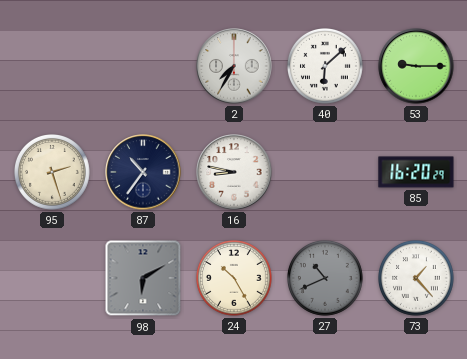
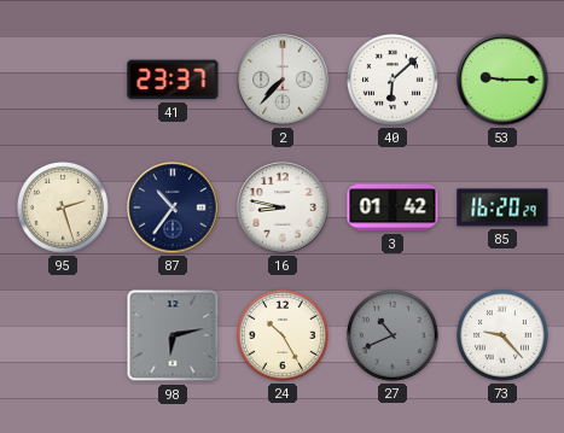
41: none -> 23:37 (173, 80)
2: 7:35 -> 7:37 (283, 80)
3: none -> 01:42 (393, 207)
98: 6:10 -> 6:13 (173, 335)
73: 1:23 -> 9:23 (504, 337)
